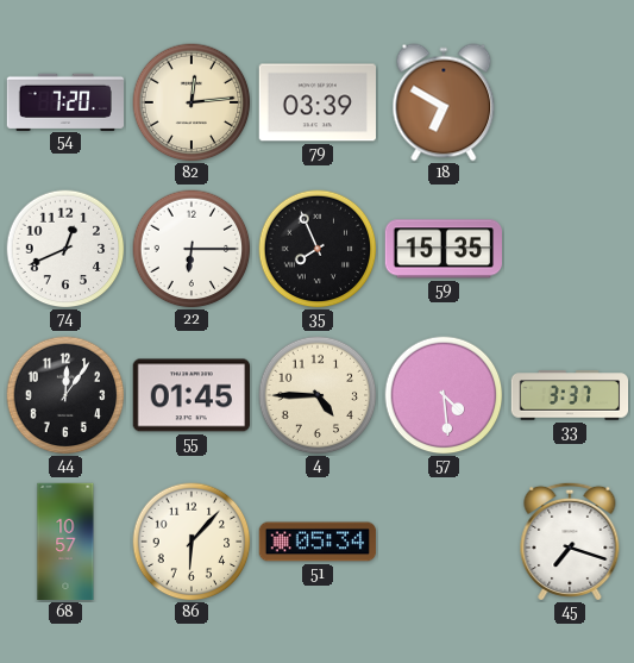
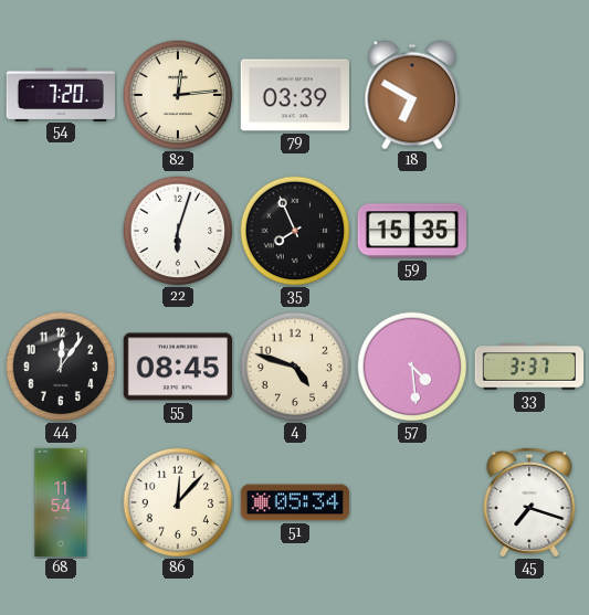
74: 12:41 -> none (65, 249)
22: 6:15 -> 6:03 (178, 231)
55: 01:45 -> 08:45 (177, 367)
4: 4:45 -> 4:48 (295, 367)
68: 10:57 -> 11:54 (61, 502)
86: 6:07 -> 12:07 (178, 502)
